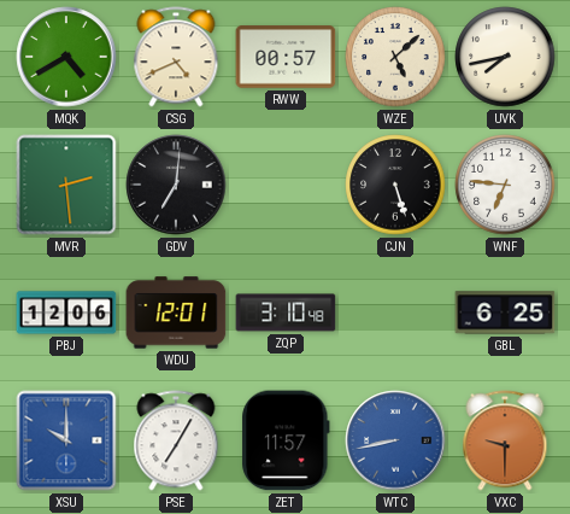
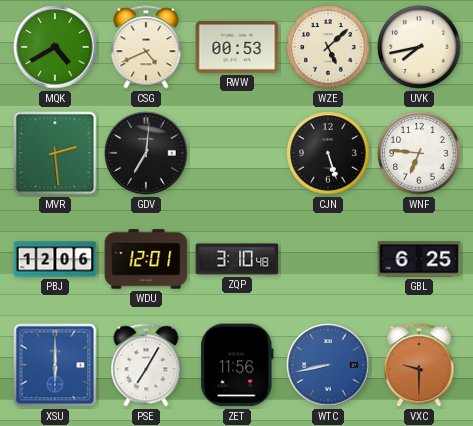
RWW: 00:57 -> 00:53 (237, 47)
XSU: 10:00 -> 6:00 (55, 365)
ZET: 11:57 -> 11:56 (237, 365)
